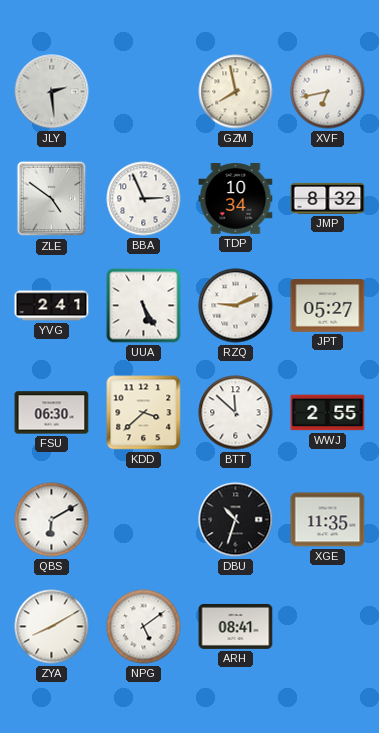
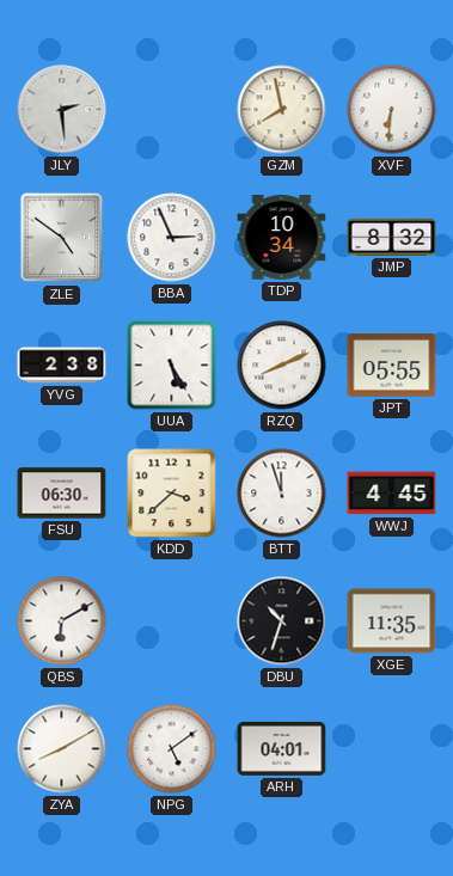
XVF: 6:43 -> 6:31 (392, 110)
YVG: 2:41 -> 2:38 (62, 366)
RZQ: 9:11 -> 8:11 (282, 366)
JPT: 05:27 -> 05:55 (392, 366)
BTT: 11:52 -> 11:57 (282, 494)
WWJ: 2:55 -> 4:45 (392, 494)
ARH: 08:41 -> 04:01 (282, 748)
